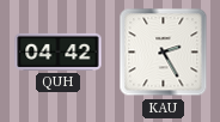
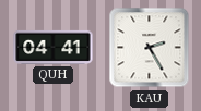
QUH: 04:42 -> 04:41 (54, 47)
